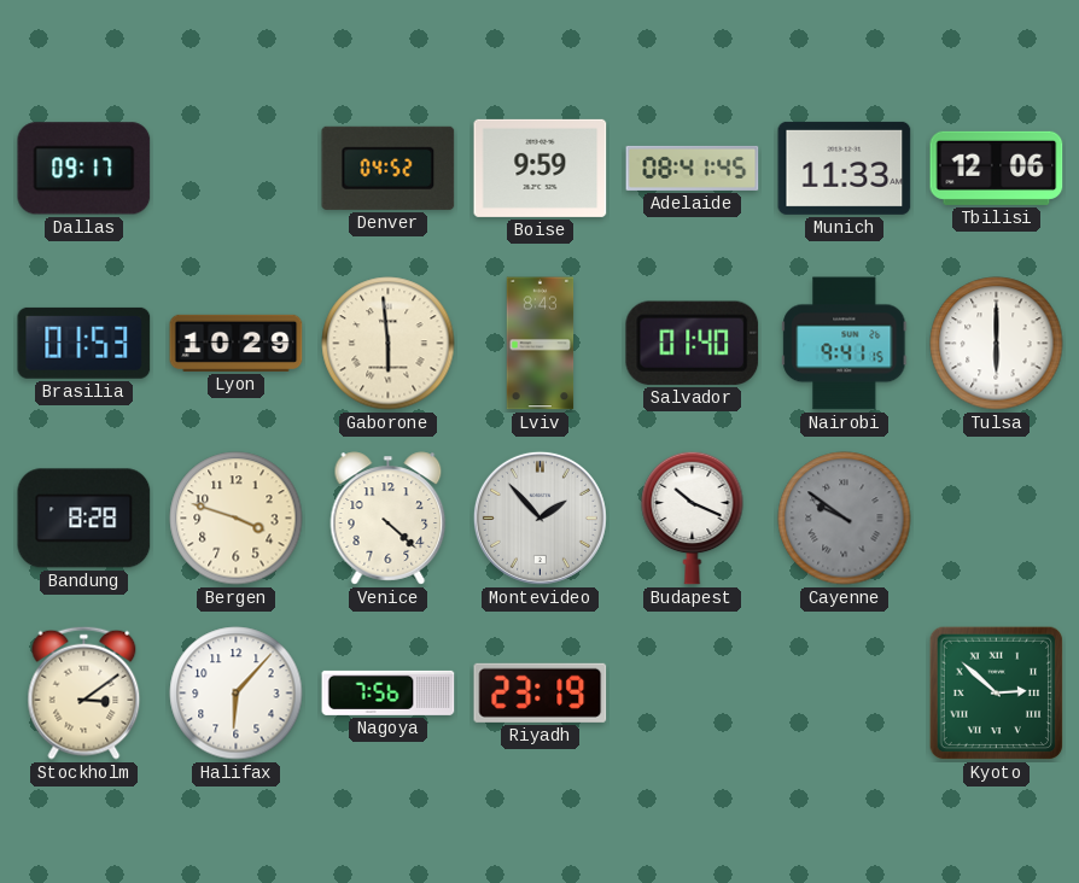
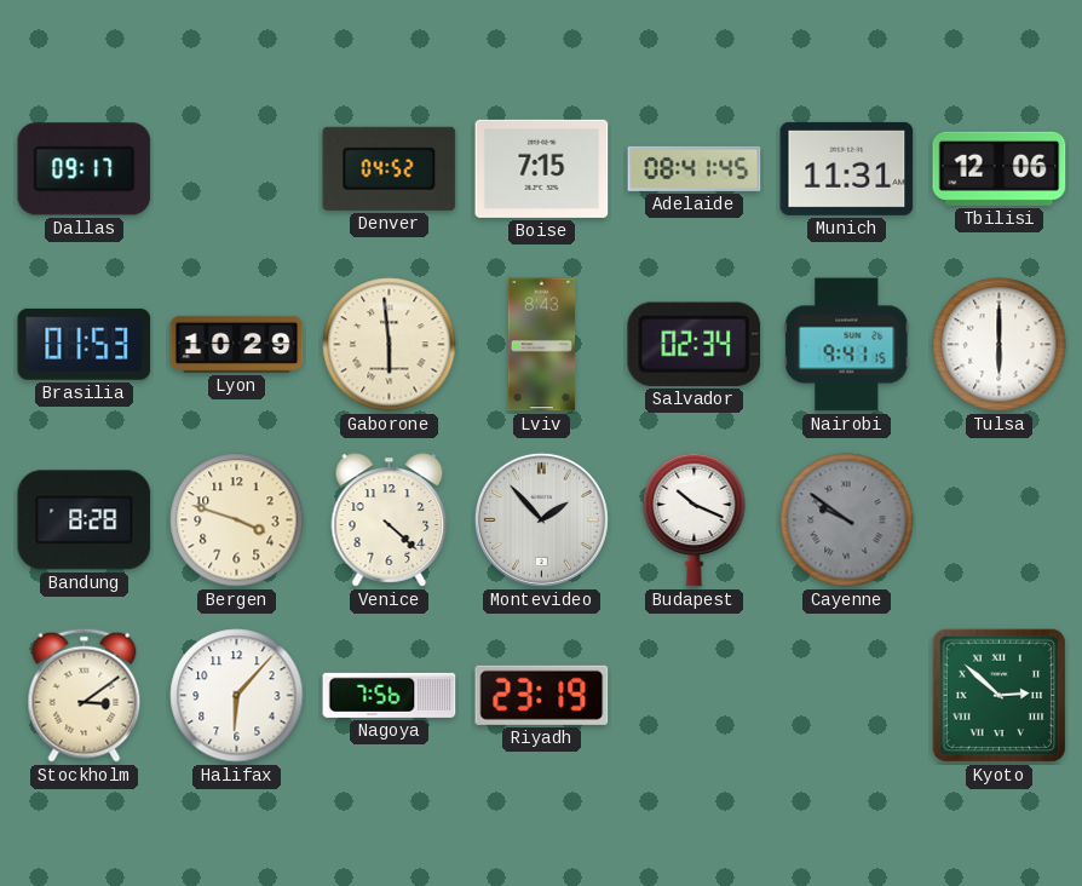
Boise: 9:59 -> 7:15 (542, 168)
Munich: 11:33 -> 11:31 (847, 168)
Salvador: 01:40 -> 02:34 (695, 344)
